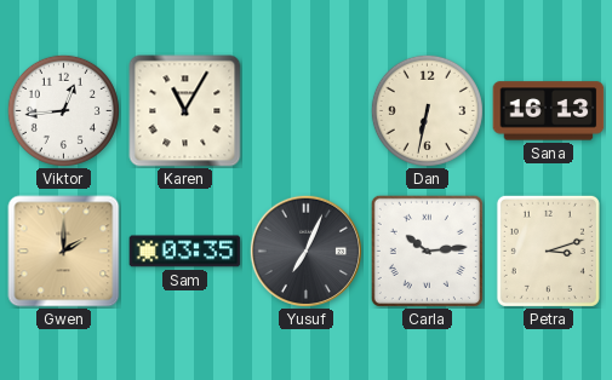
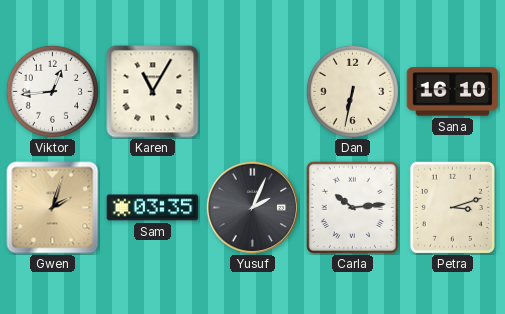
Sana: 16:13 -> 16:10 (453, 92)
Gwen: 2:00 -> 2:03 (53, 208)
Yusuf: 7:04 -> 2:04 (252, 207)
